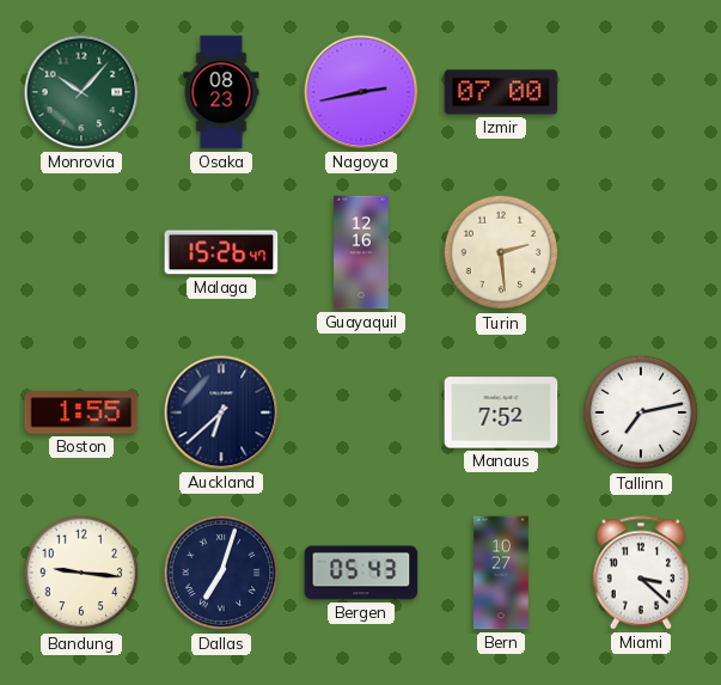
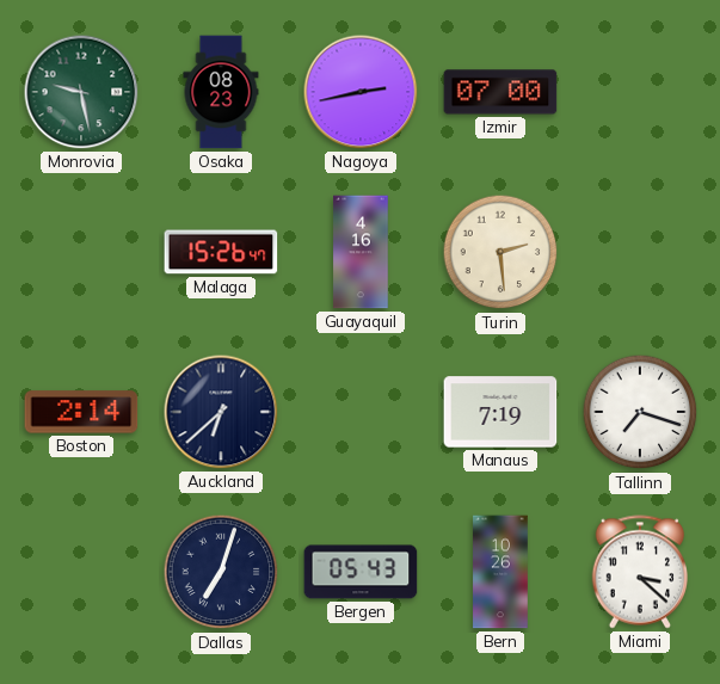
Monrovia: 10:07 -> 9:28 (81, 92)
Guayaquil: 12:16 -> 4:16 (361, 252)
Boston: 1:55 -> 2:14 (81, 412)
Manaus: 7:52 -> 7:19 (500, 412)
Tallinn: 7:13 -> 7:18 (640, 412)
Bandung: 9:16 -> none (81, 573)
Bern: 10:27 -> 10:26 (500, 572)
